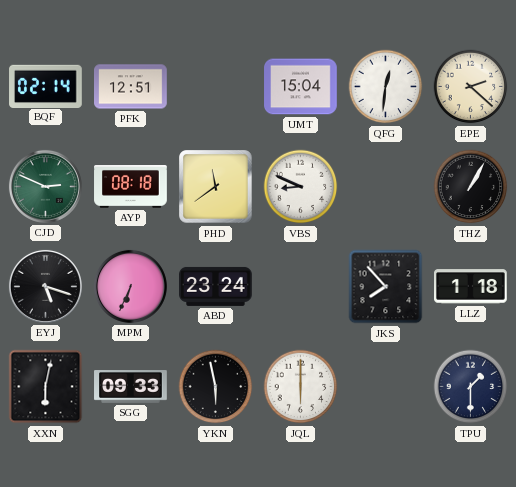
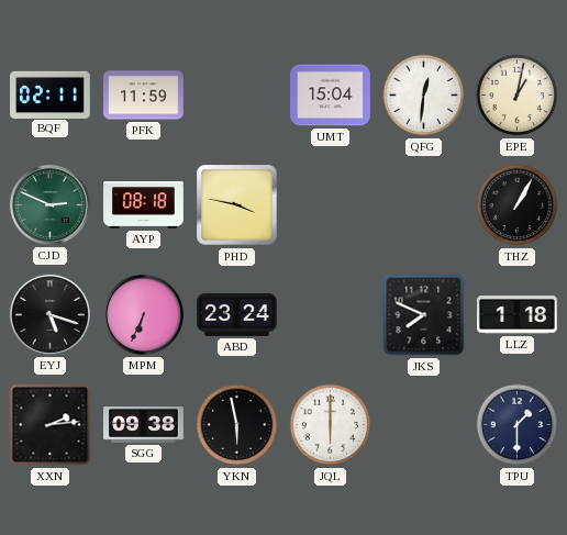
BQF: 02:14 -> 02:11 (51, 94)
PFK: 12:51 -> 11:59 (144, 96)
EPE: 2:22 -> 1:02 (518, 96)
PHD: 11:39 -> 3:47 (237, 205)
VBS: 8:49 -> none (301, 187)
JKS: 7:53 -> 7:49 (424, 315)
XXN: 6:02 -> 2:14 (51, 425)
SGG: 09:33 -> 09:38 (144, 425)
